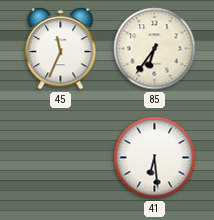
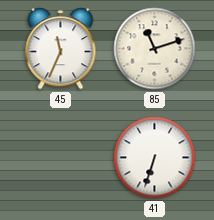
85: 6:36 -> 11:12 (155, 49)
41: 6:29 -> 6:33 (155, 158)
